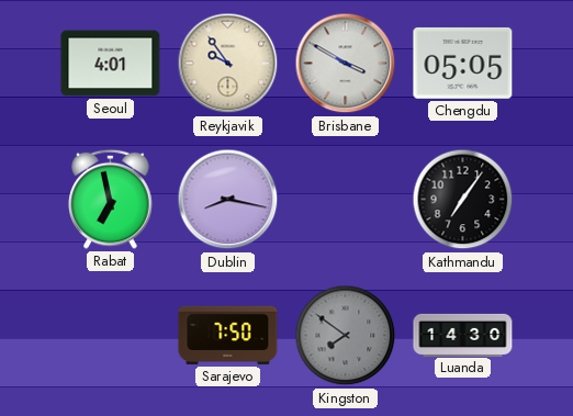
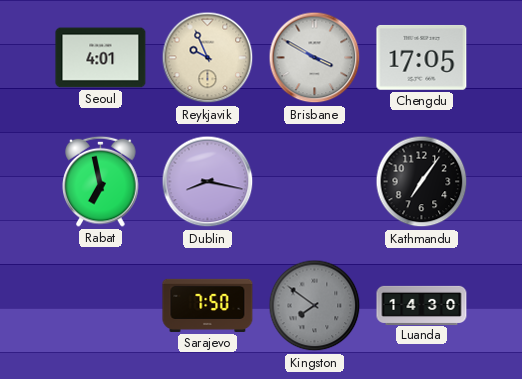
Reykjavik: 9:54 -> 9:56 (208, 58)
Chengdu: 05:05 -> 17:05 (422, 57)
